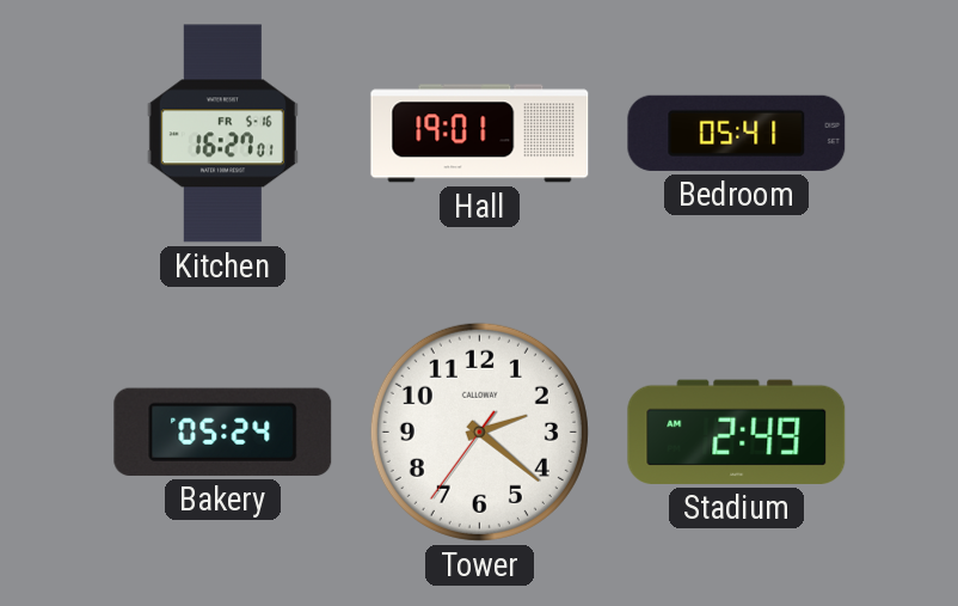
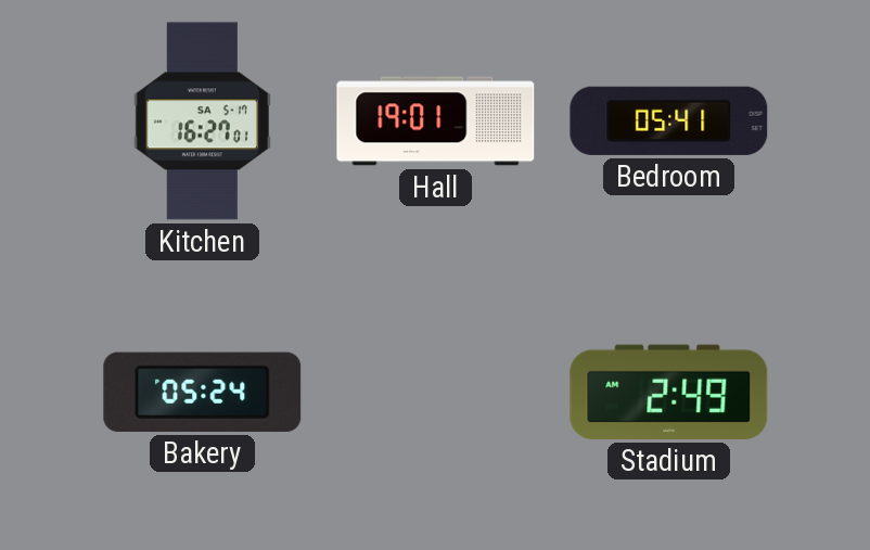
Kitchen date: FR 5-16 -> SA 5-17 (202, 121)
Tower: 2:21 -> none (479, 431)
